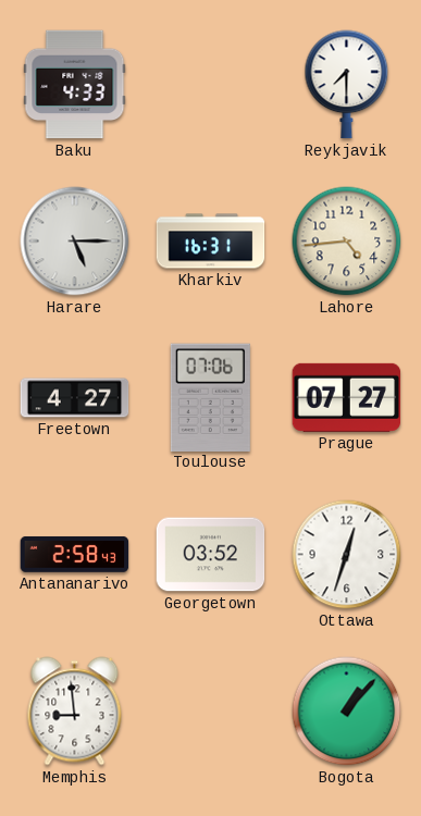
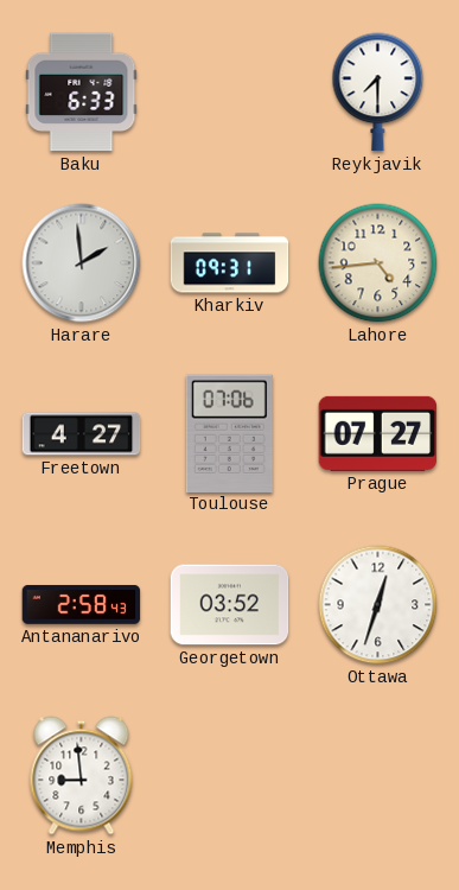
Baku: 4:33 -> 6:33 (82, 93)
Harare: 5:15 -> 1:59 (82, 263)
Kharkiv: 16:31 -> 09:31 (230, 263)
Bogota: 1:07 -> none (347, 712)
